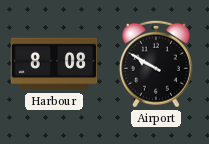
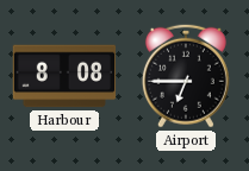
Airport: 9:50 -> 6:45 (186, 76)
